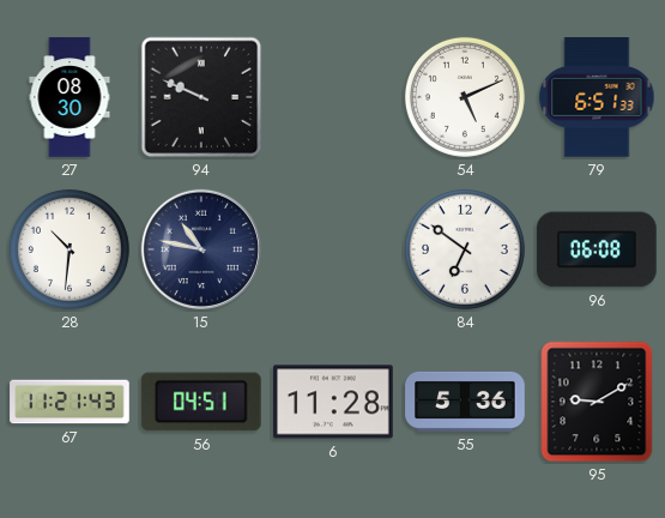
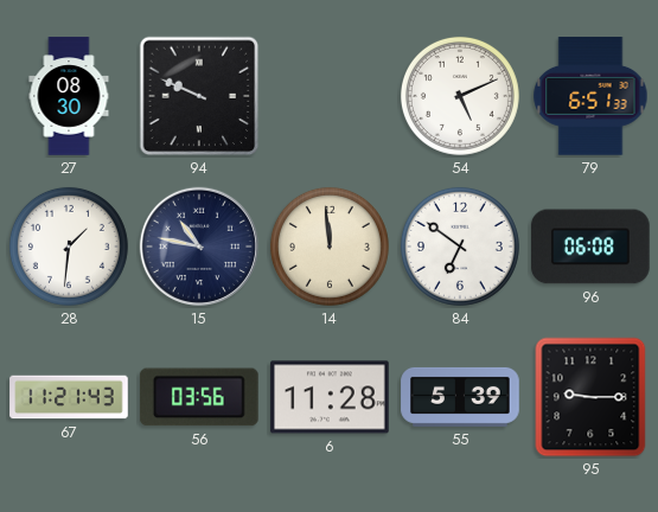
28: 10:31 -> 1:31 (69, 247)
14: none -> 11:59 (330, 247)
56: 04:51 -> 03:56 (199, 397)
55: 5:36 -> 5:39 (460, 397)
95: 9:10 -> 9:15 (590, 397)
